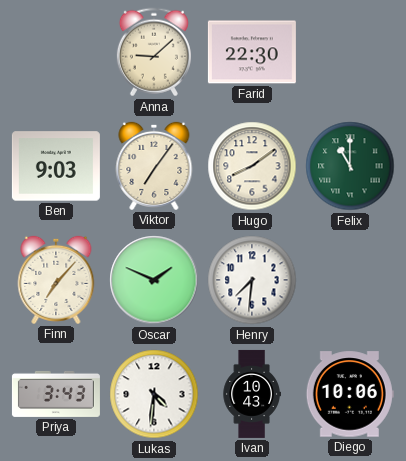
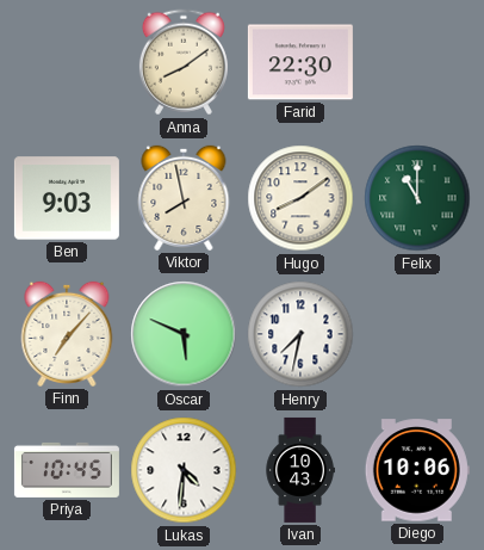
Anna: 9:08 -> 8:09 (184, 62)
Viktor: 7:06 -> 7:58 (184, 198)
Oscar: 1:49 -> 5:49 (184, 334)
Henry: 7:31 -> 7:32 (300, 334)
Priya: 3:43 -> 10:45 (67, 470)
